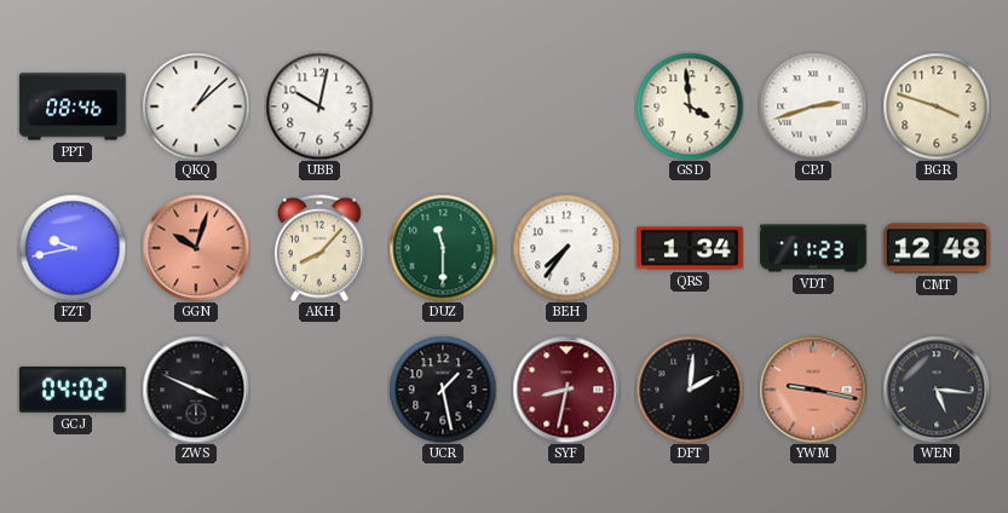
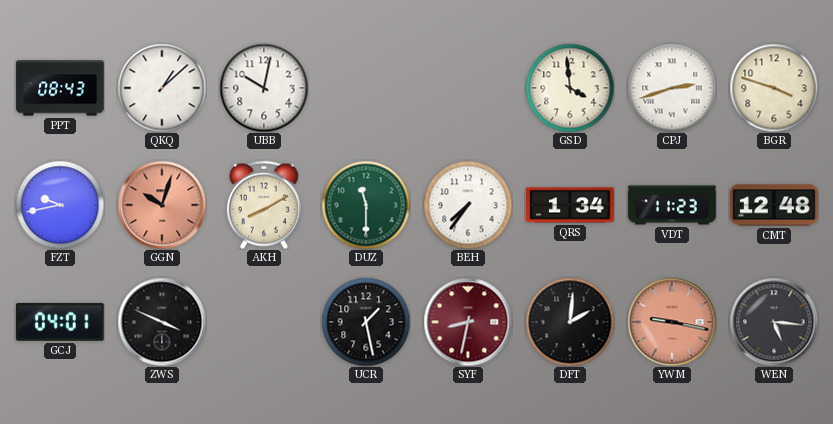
PPT: 08:46 -> 08:43 (60, 88)
AKH: 8:07 -> 8:10 (264, 205)
GCJ: 04:02 -> 04:01 (60, 322)
